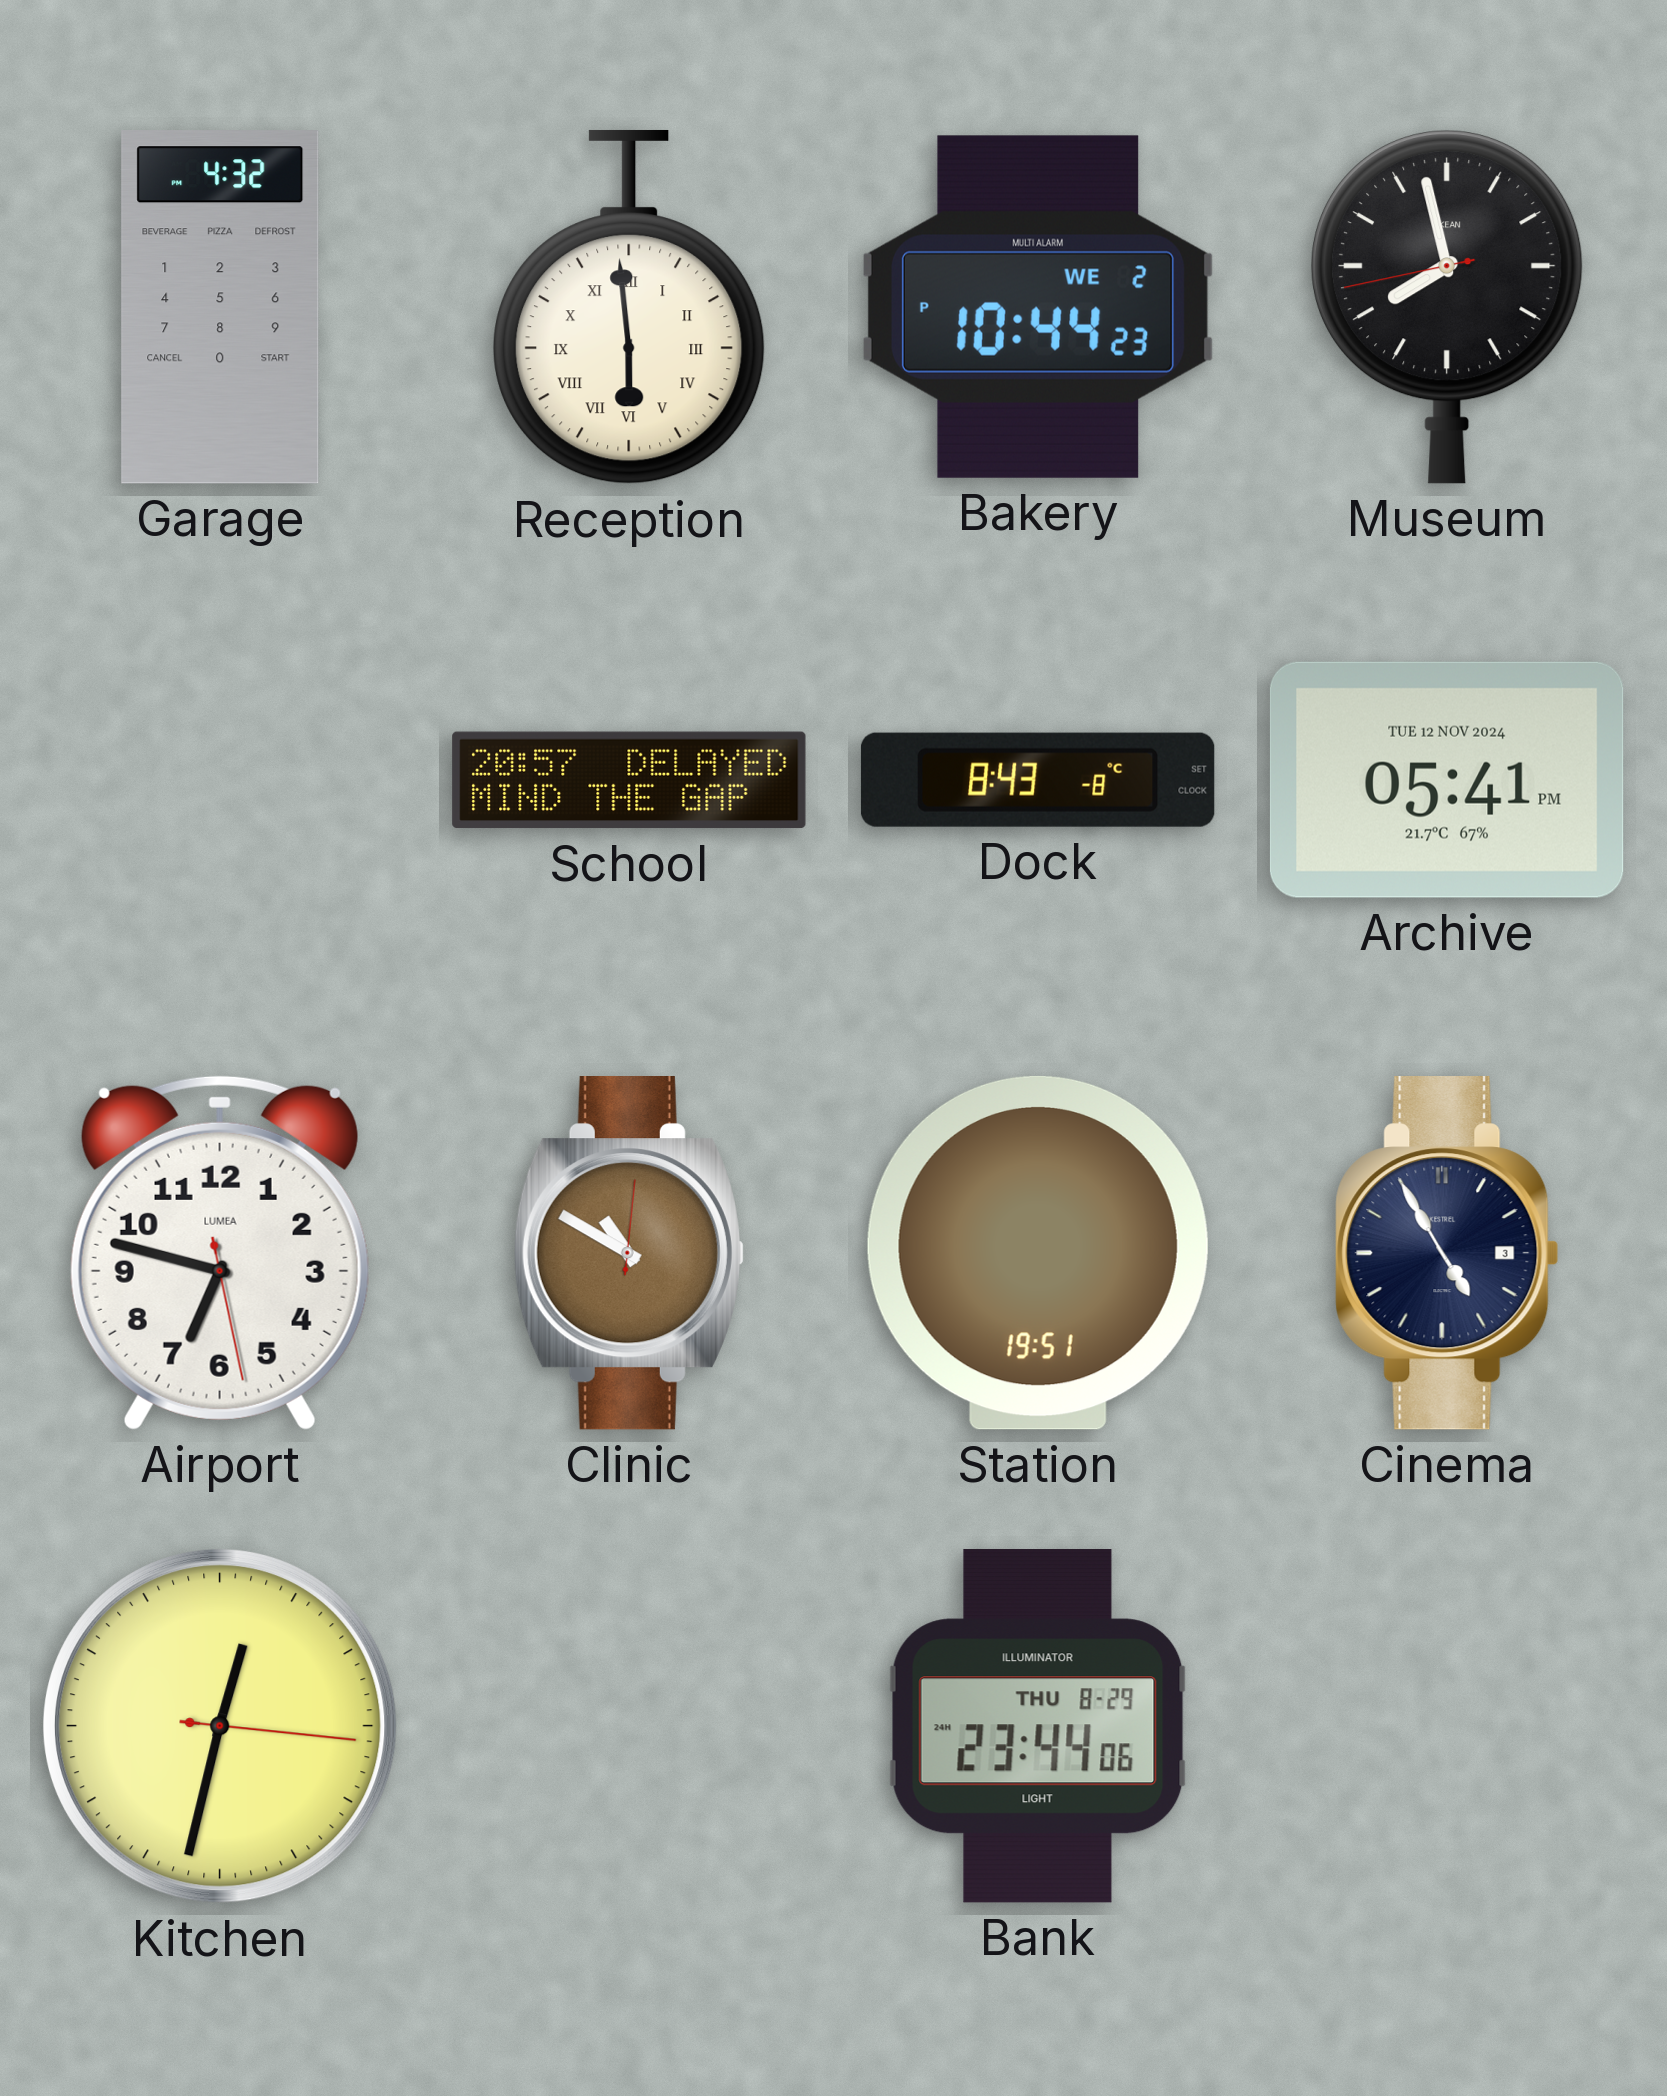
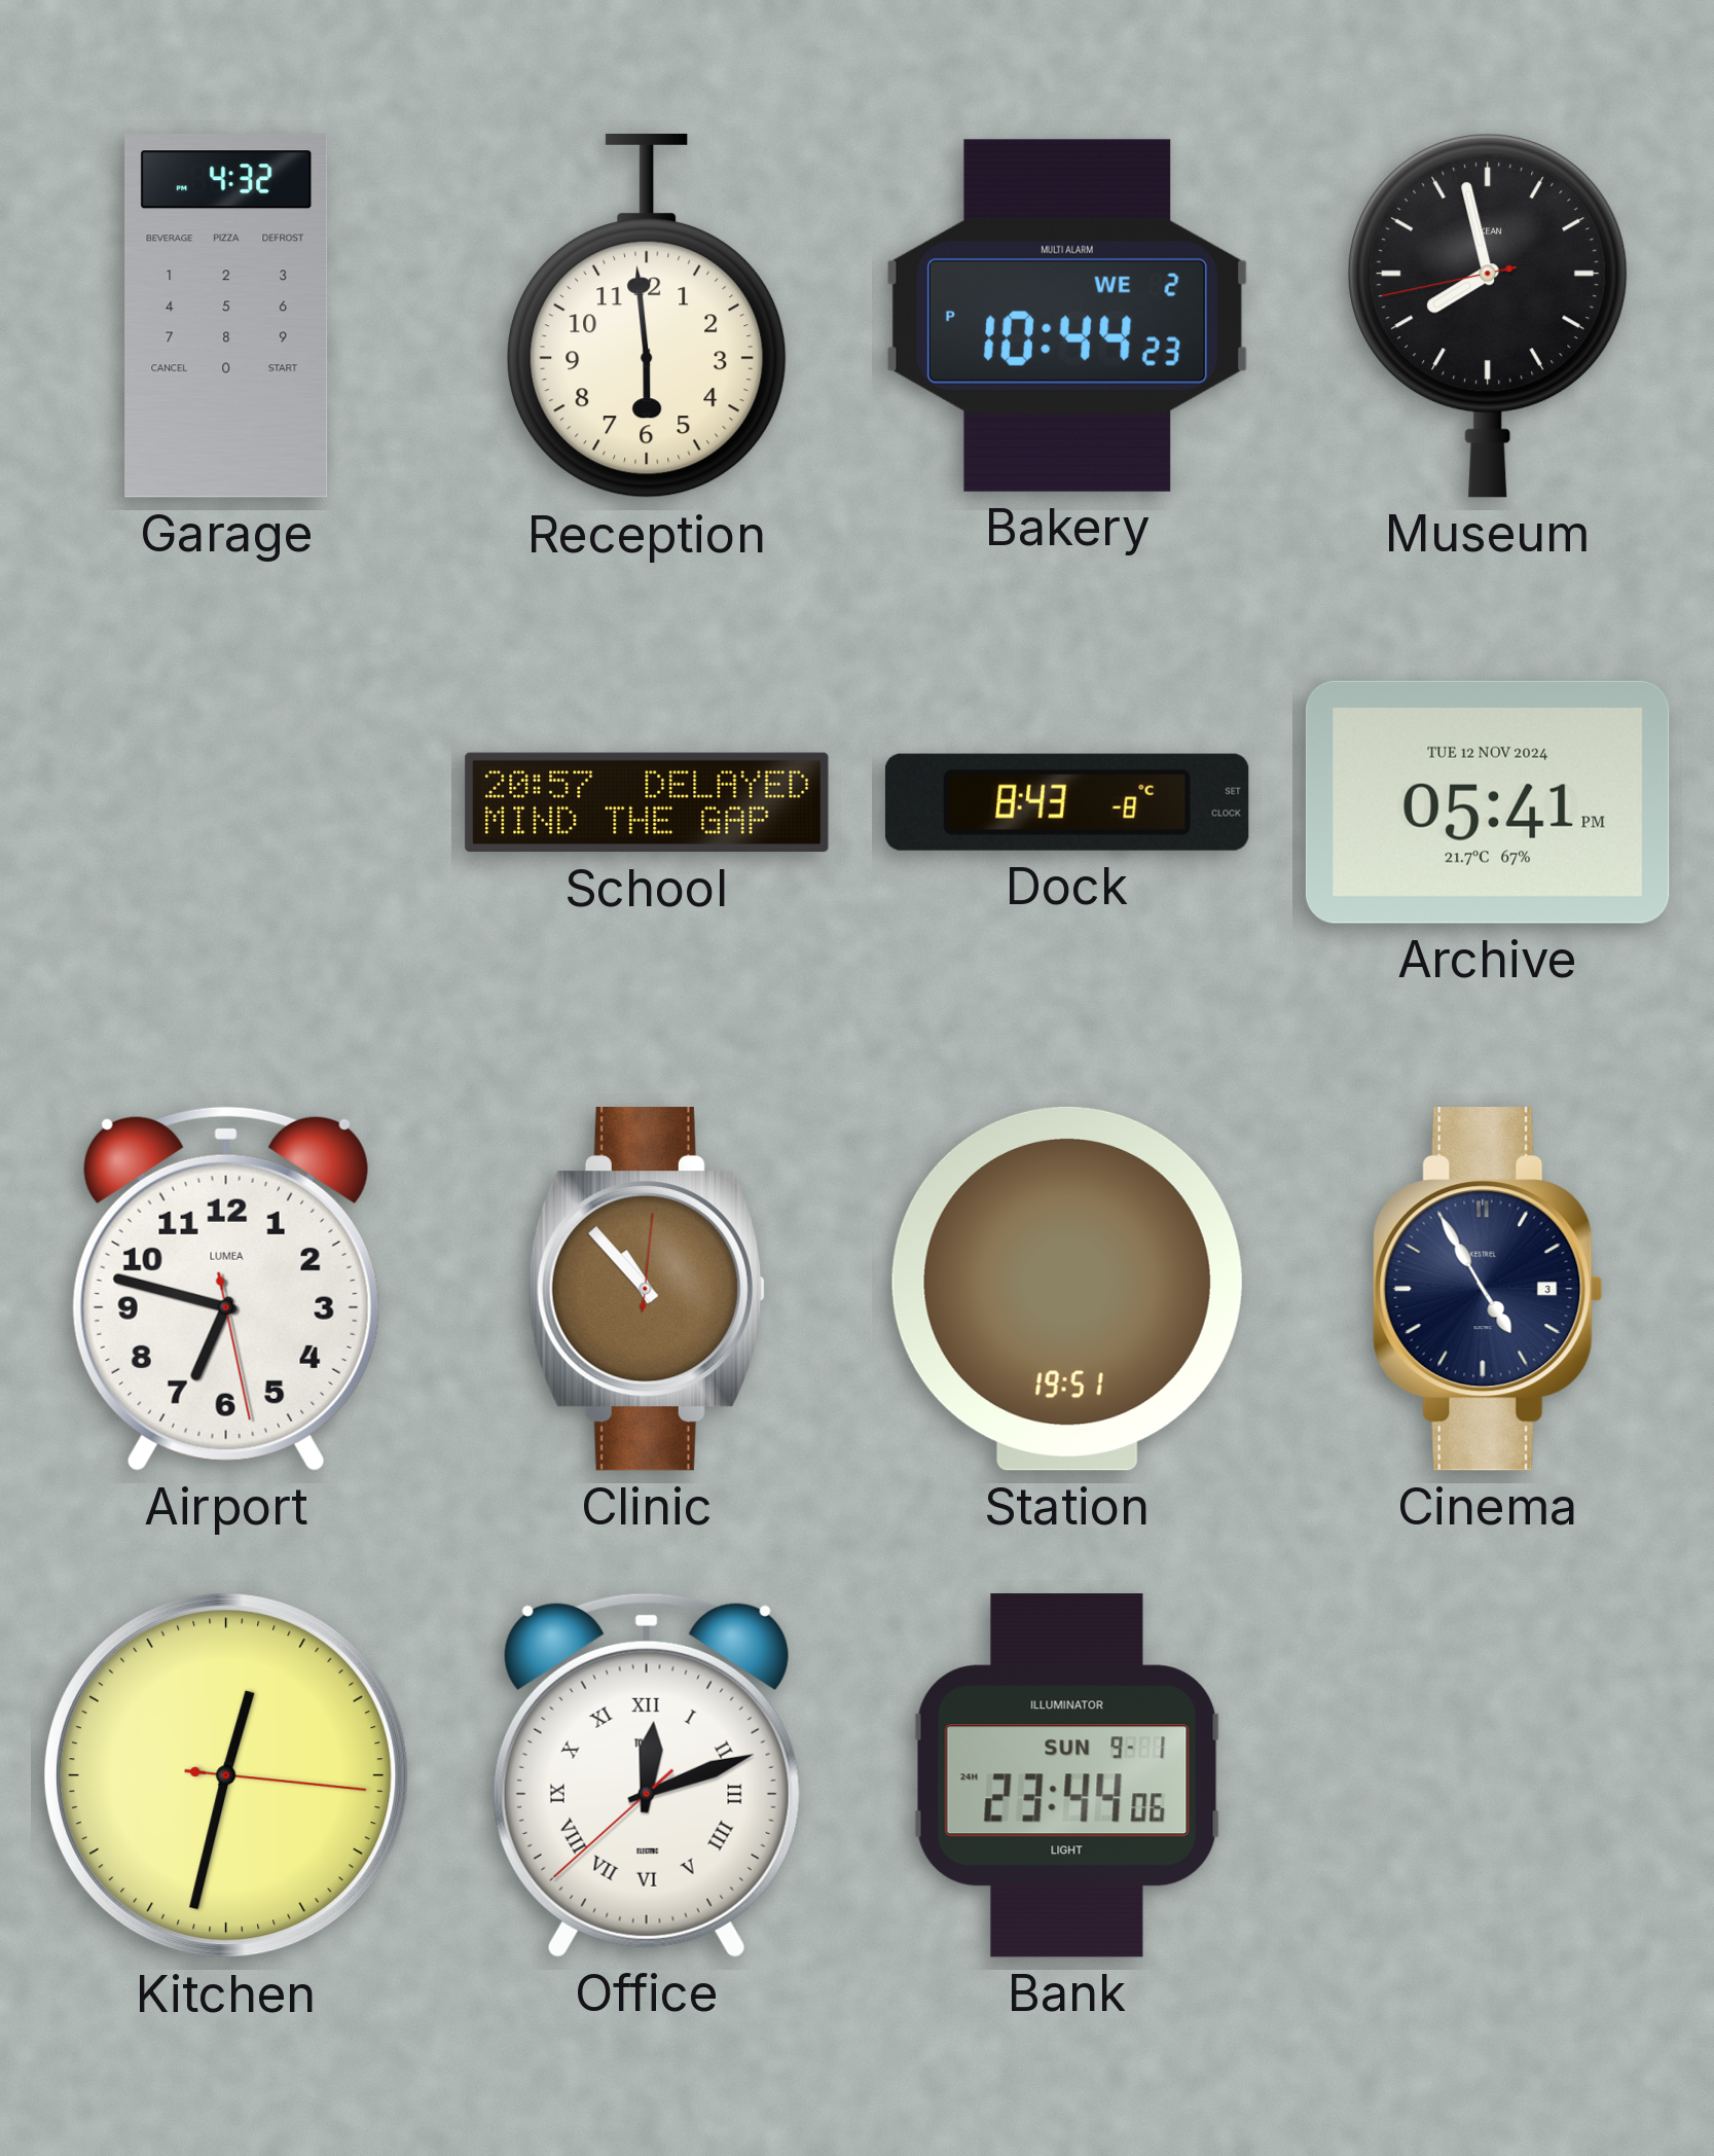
Reception numerals: Roman -> Arabic (647, 316)
Clinic: 10:50 -> 10:53 (647, 1290)
Office: none -> 12:11 (647, 1775)
Bank date: THU 8-29 -> SUN 9-1 (1067, 1775)
